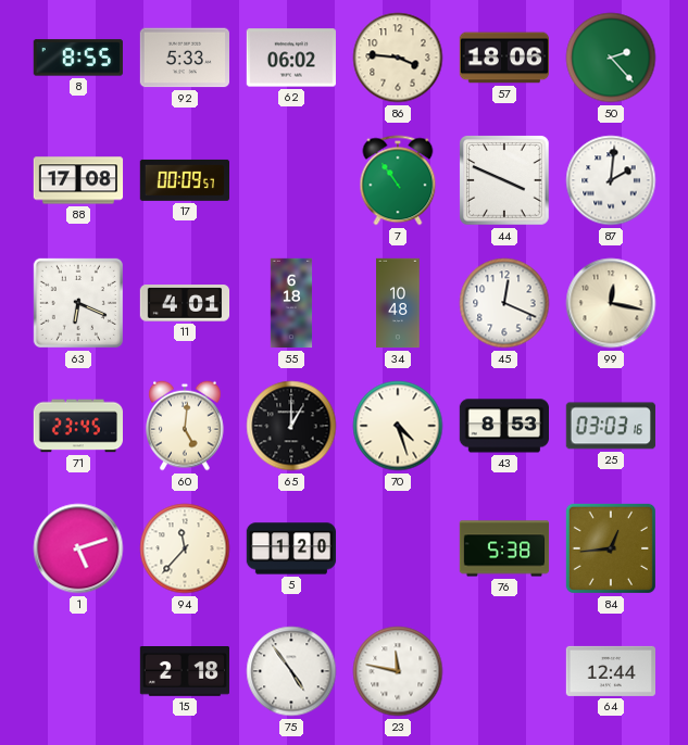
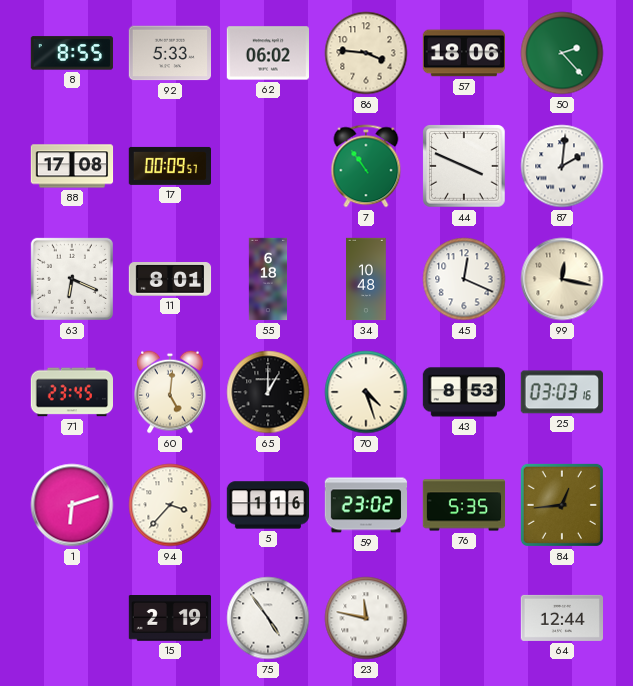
11: 4:01 -> 8:01 (170, 279)
1: 5:12 -> 6:12 (72, 505)
94: 11:37 -> 3:37 (170, 505)
5: 1:20 -> 1:16 (268, 505)
59: none -> 23:02 (366, 505)
76: 5:38 -> 5:35 (464, 505)
15: 2:18 -> 2:19 (169, 618)
